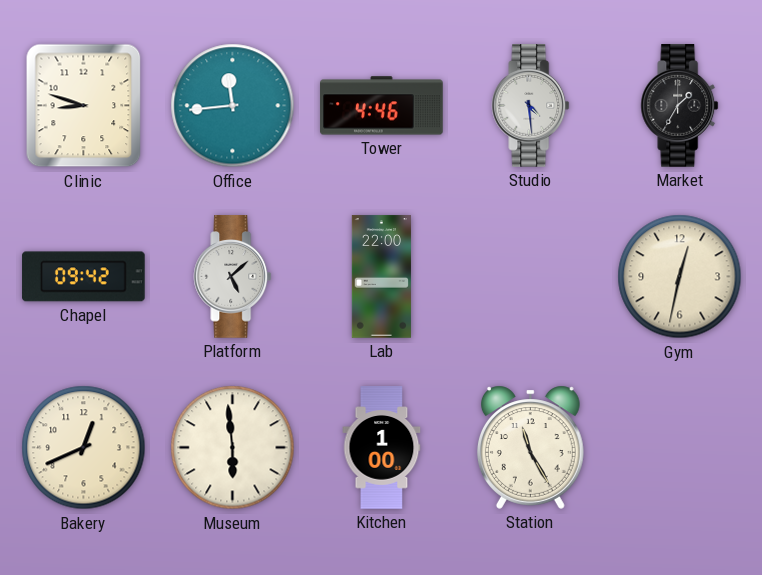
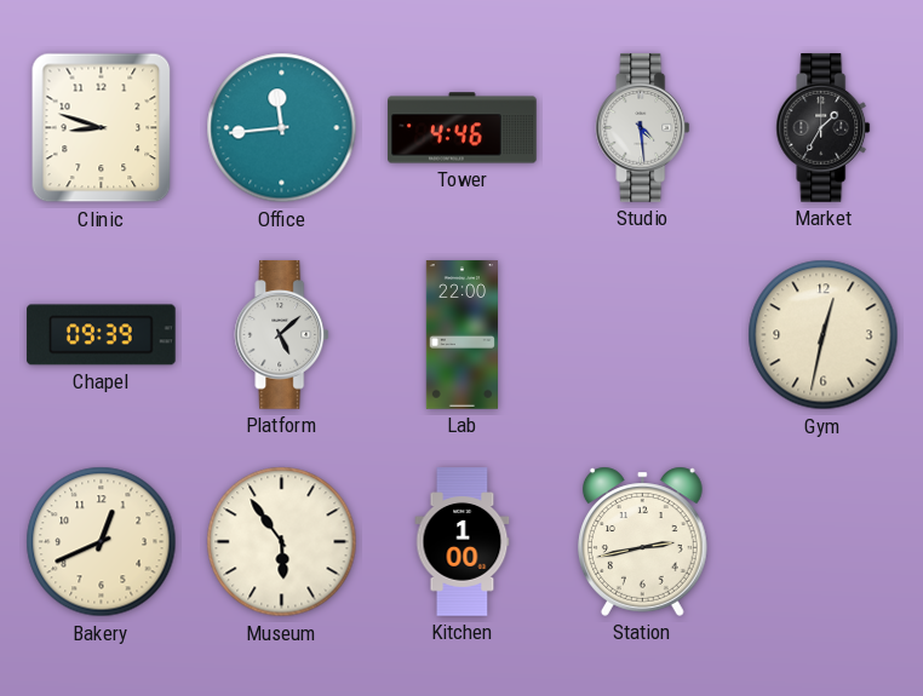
Chapel: 09:42 -> 09:39 (102, 335)
Museum: 5:59 -> 5:54 (282, 542)
Station: 11:25 -> 2:43 (642, 541)
